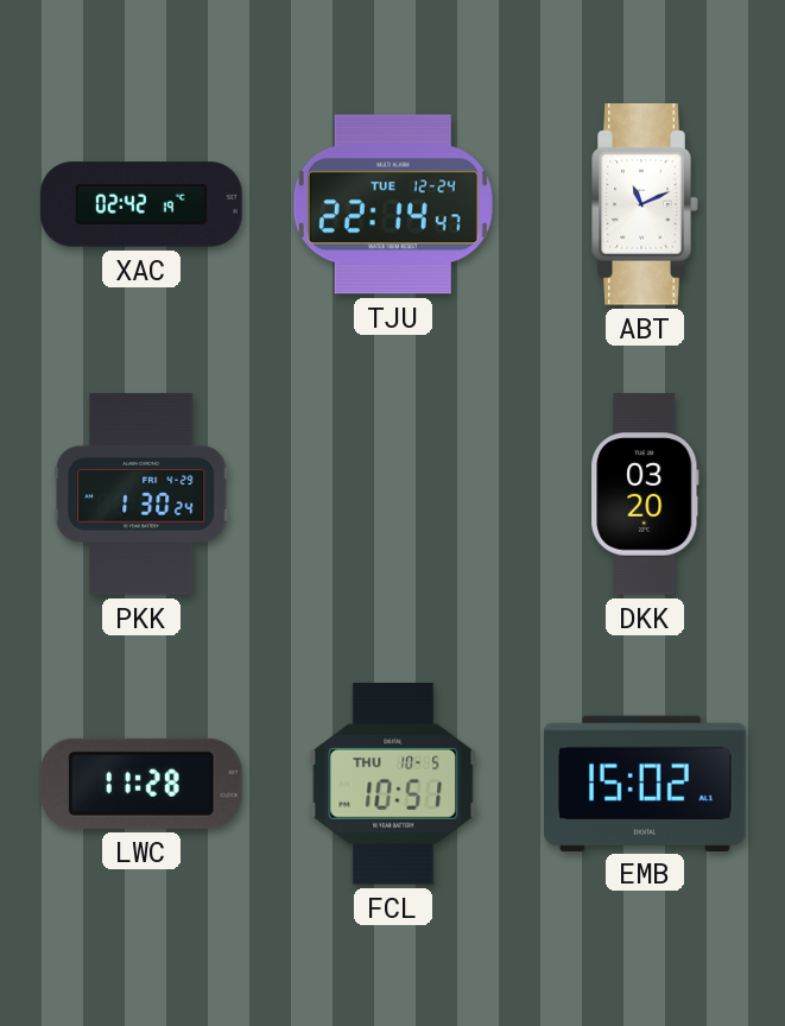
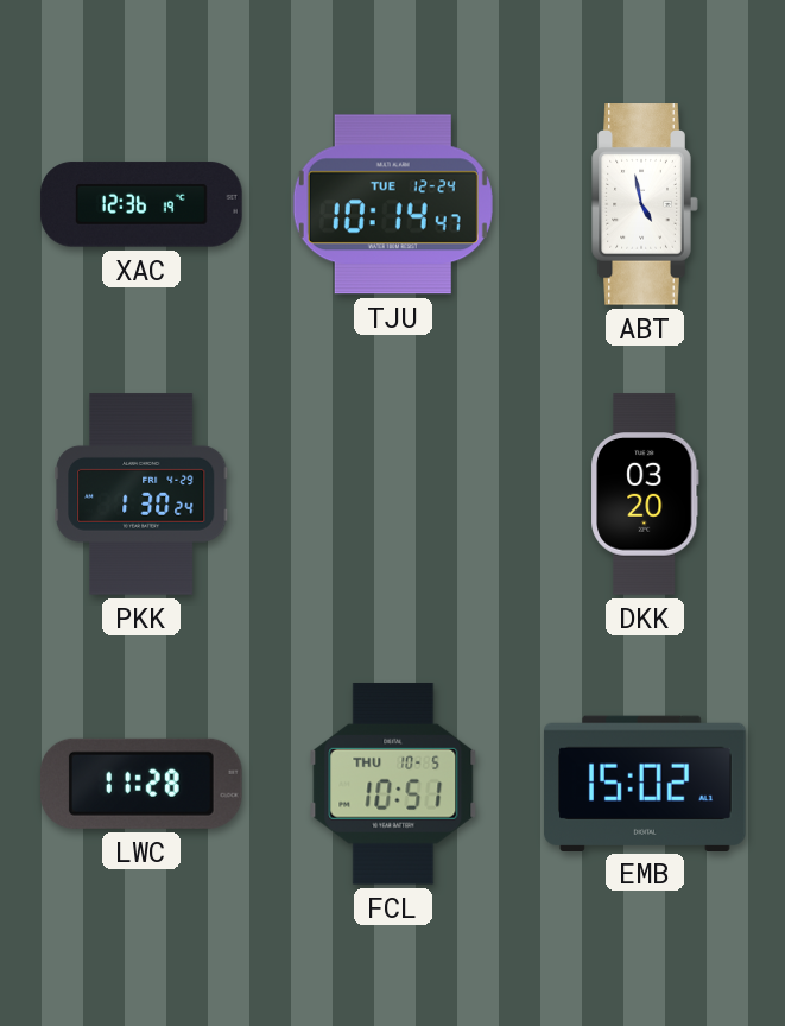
XAC: 02:42 -> 12:36 (141, 204)
TJU: 22:14 -> 10:14 (393, 204)
ABT: 11:11 -> 4:58 (645, 204)
